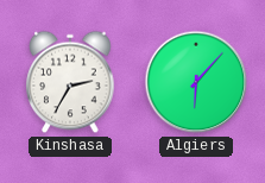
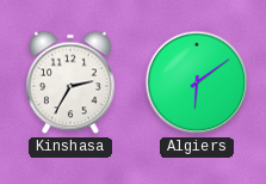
Algiers: 6:07 -> 6:09 (197, 82)
